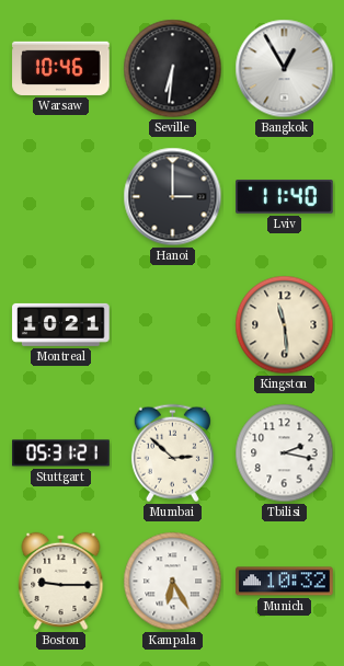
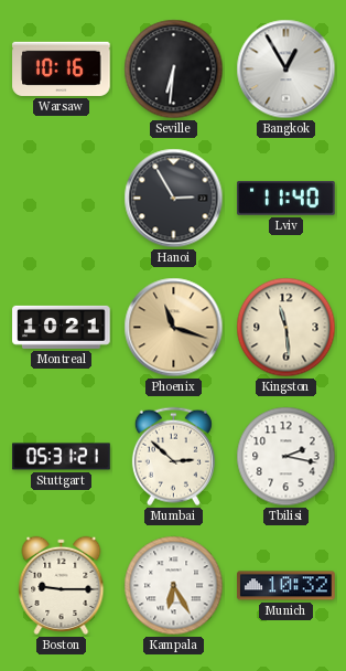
Warsaw: 10:46 -> 10:16 (62, 68)
Hanoi: 3:00 -> 2:55 (174, 199)
Phoenix: none -> 11:18 (174, 328)
